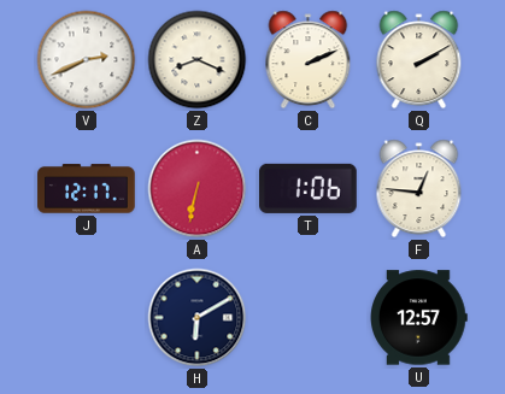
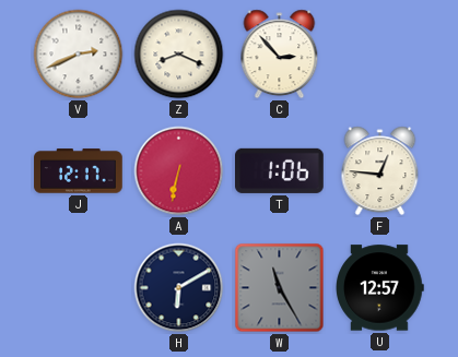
C: 2:11 -> 2:53 (280, 55)
Q: 2:10 -> none (419, 60)
W: none -> 11:25 (280, 288)
